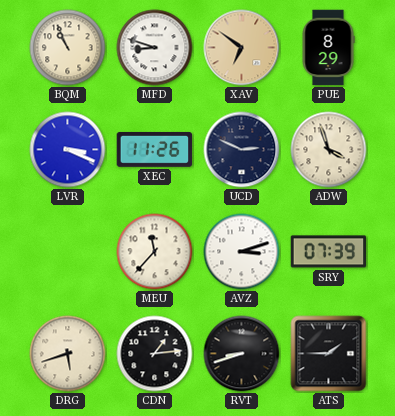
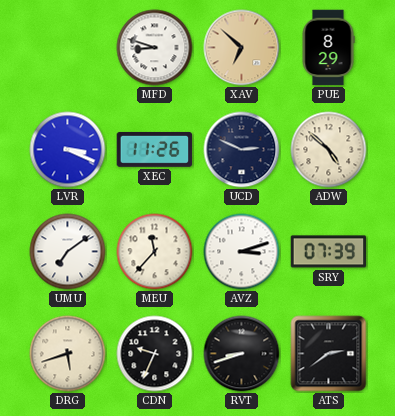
BQM: 10:56 -> none (68, 48)
XAV: 6:51 -> 6:52 (242, 48)
ADW: 3:57 -> 4:52 (329, 150)
UMU: none -> 7:09 (68, 252)
CDN: 1:14 -> 9:34 (155, 354)
ATS: 1:45 -> 2:39 (329, 354)
